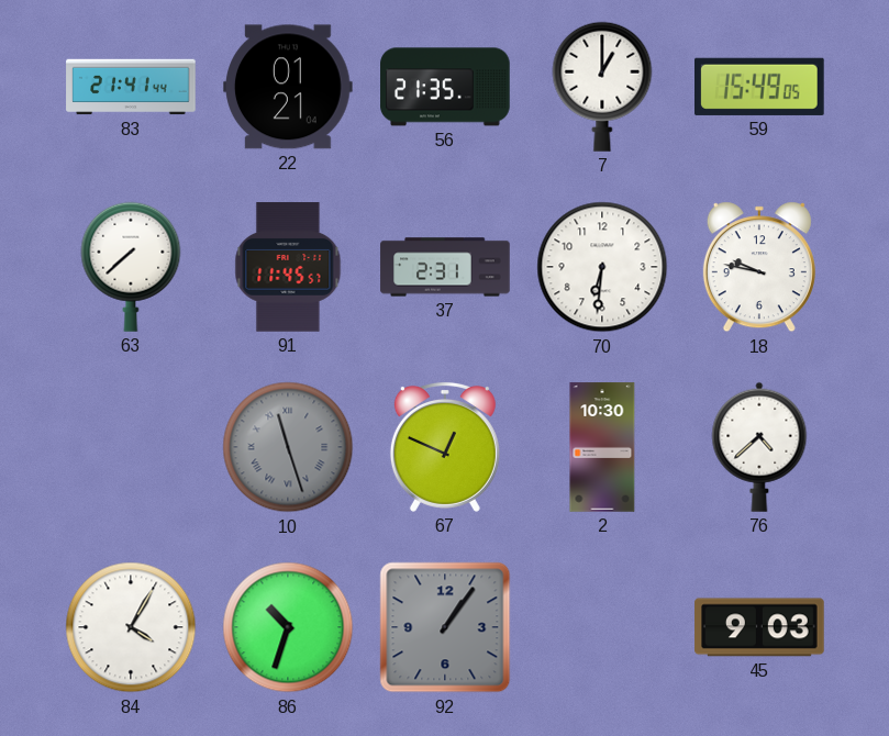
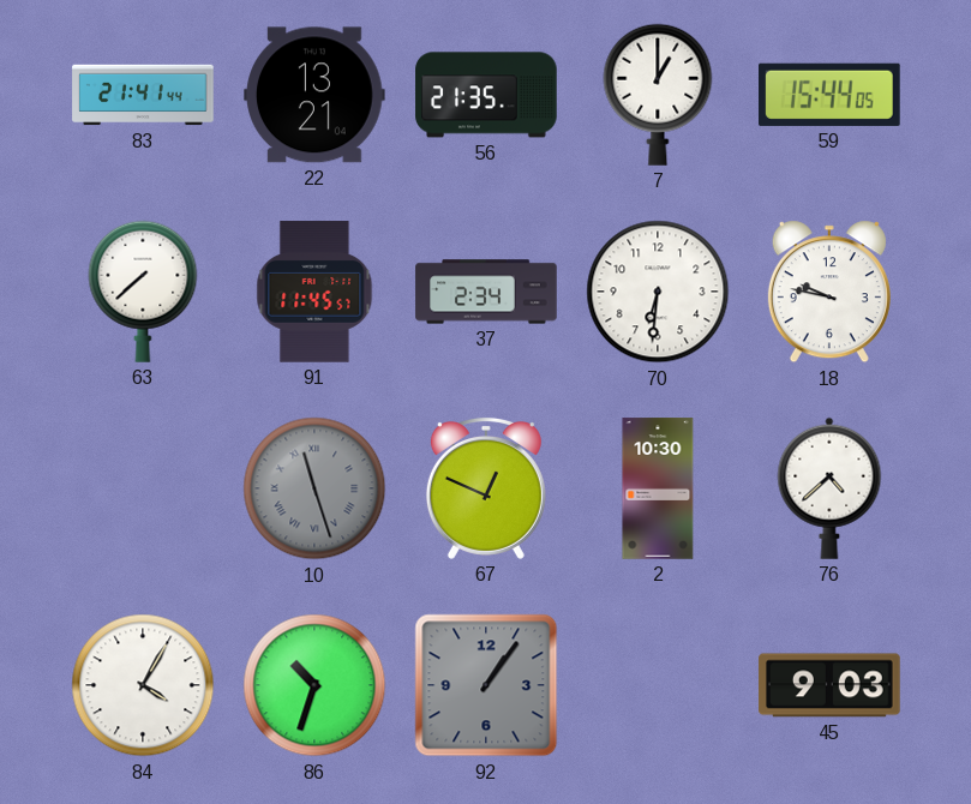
22: 01:21 -> 13:21 (316, 95)
59: 15:49 -> 15:44 (831, 95)
37: 2:31 -> 2:34 (486, 292)
